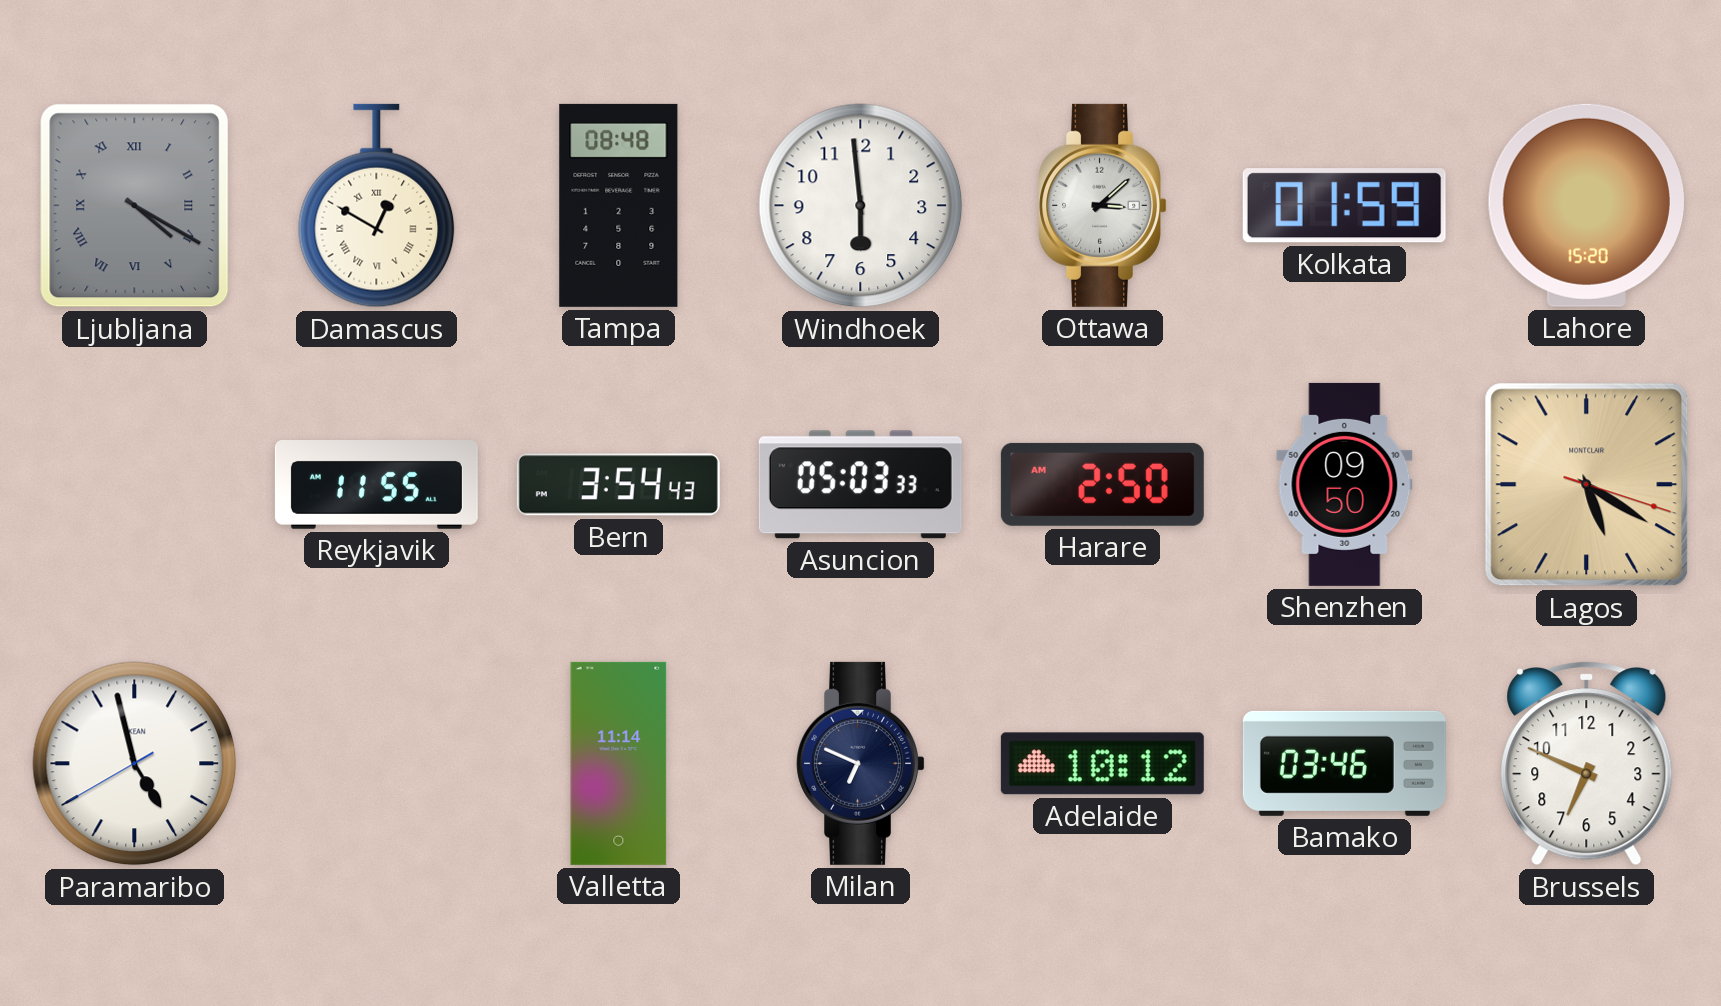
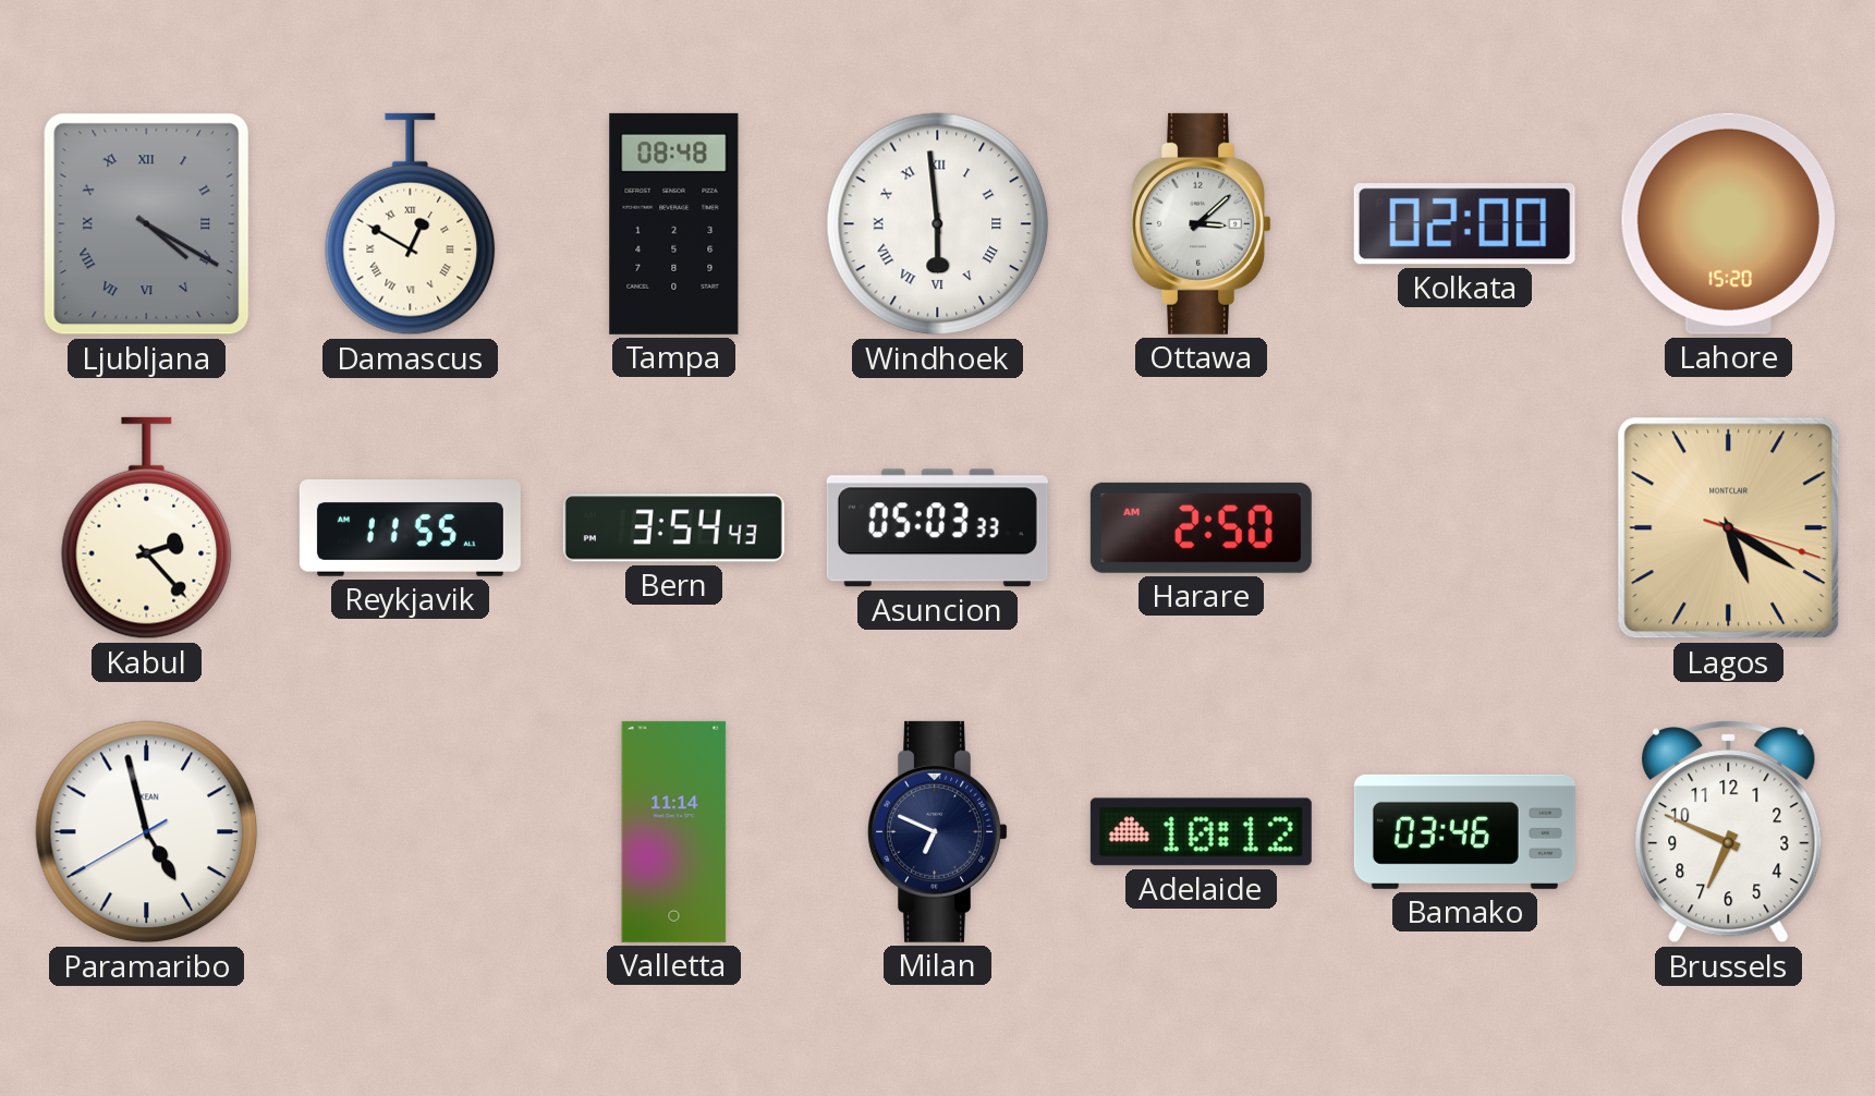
Windhoek numerals: Arabic -> Roman (938, 224)
Kolkata: 01:59 -> 02:00 (1464, 224)
Kabul: none -> 2:23 (147, 528)
Shenzhen: 09:50 -> none (1345, 484)
